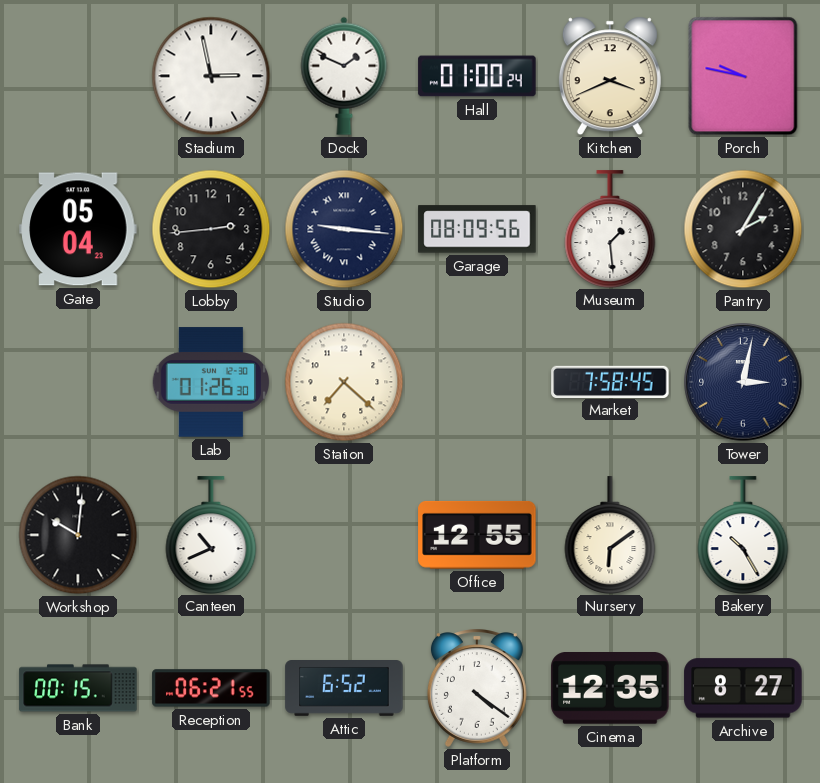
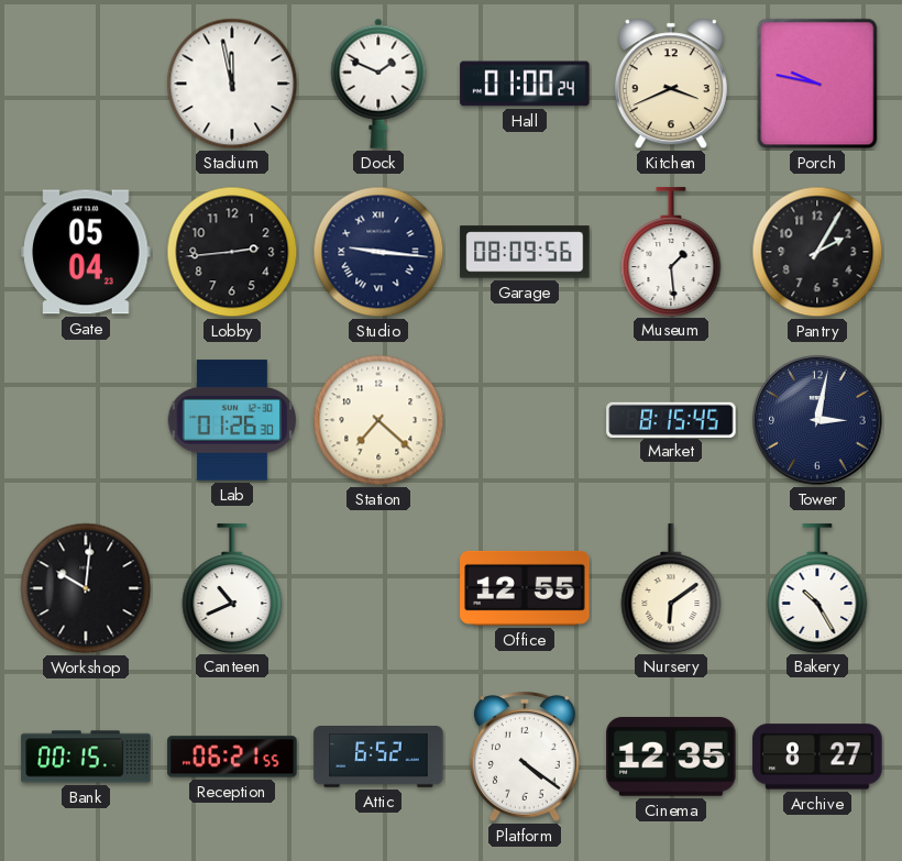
Stadium: 2:58 -> 11:58 (232, 84)
Market: 7:58 -> 8:15 (671, 419)
